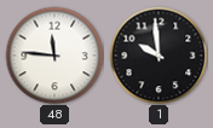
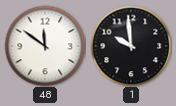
48: 11:46 -> 11:51 (45, 46)
